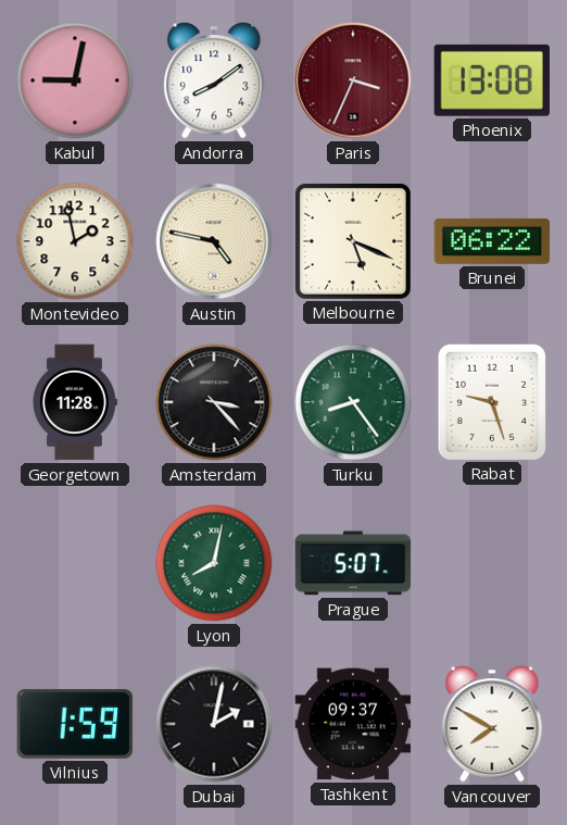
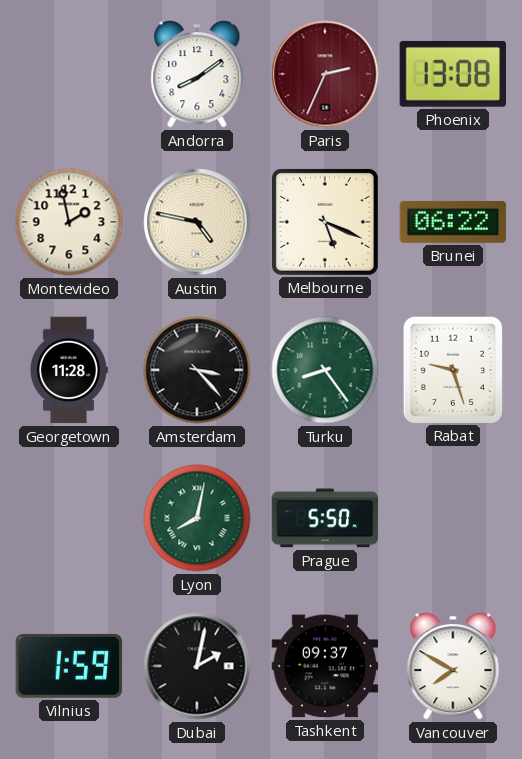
Kabul: 9:02 -> none (75, 80)
Paris: 3:34 -> 2:34 (325, 74)
Prague: 5:07 -> 5:50 (325, 518)
